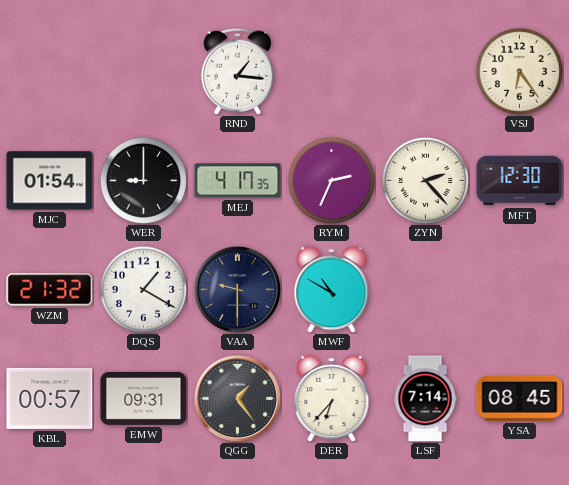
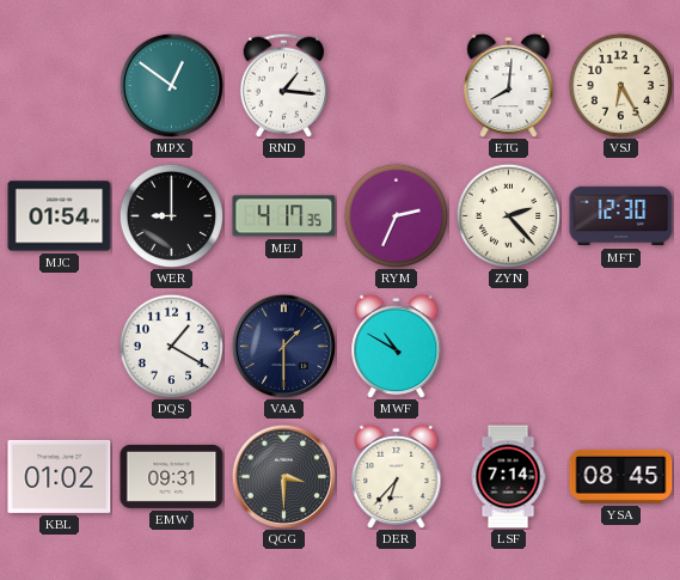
MPX: none -> 12:51 (171, 85)
ETG: none -> 8:01 (509, 85)
VSJ: 6:24 -> 6:25 (620, 85)
WZM: 21:32 -> none (50, 290)
VAA: 9:30 -> 1:30 (283, 346)
KBL: 00:57 -> 01:02 (60, 476)
QGG: 1:24 -> 3:30 (283, 476)
